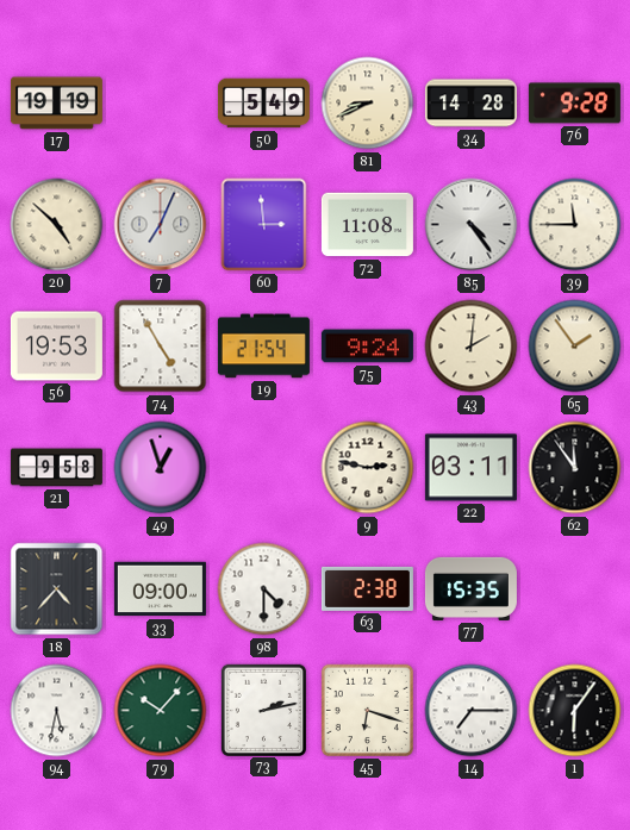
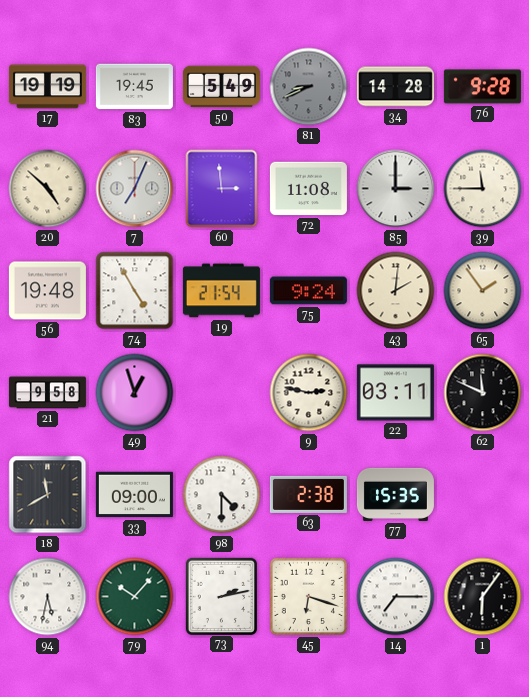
83: none -> 19:45 (134, 87)
81 dial: cream -> grey (309, 87)
85: 4:24 -> 3:00 (396, 189)
56: 19:53 -> 19:48 (47, 291)
62: 11:54 -> 11:49 (483, 393)
18: 4:37 -> 11:40 (48, 495)
